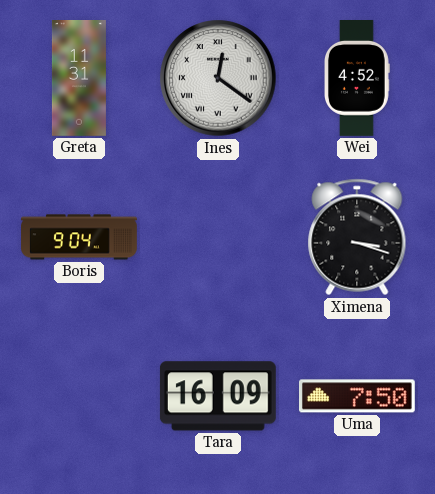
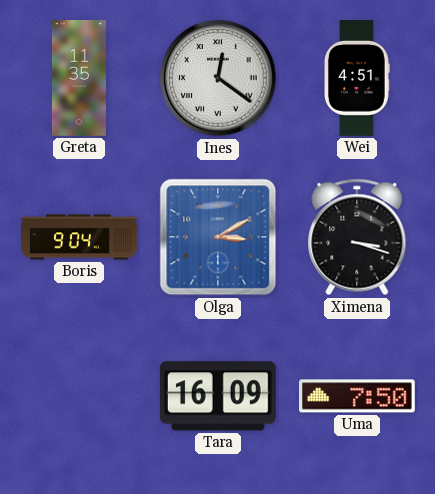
Greta: 11:31 -> 11:35 (79, 79)
Wei: 4:52 -> 4:51 (357, 79)
Olga: none -> 3:10 (218, 237)
